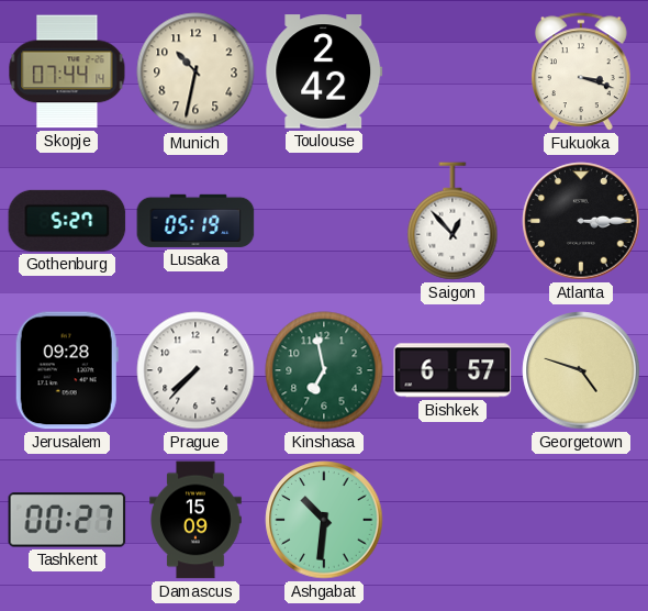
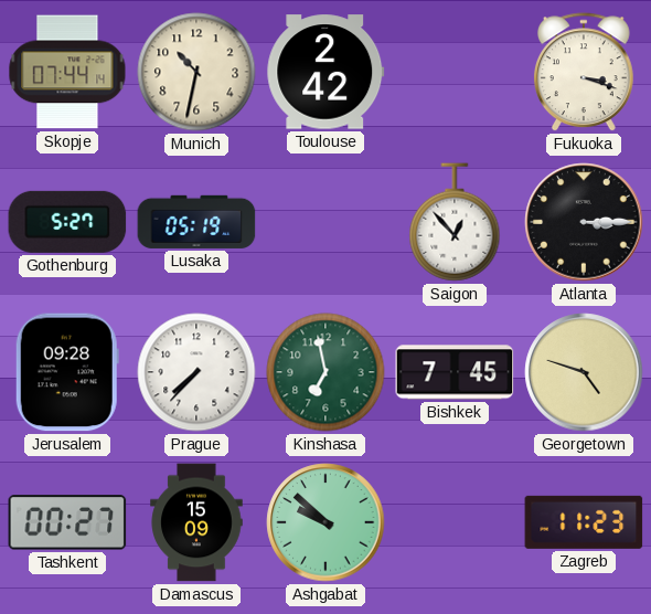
Bishkek: 6:57 -> 7:45 (455, 372)
Ashgabat: 10:31 -> 9:52 (325, 522)
Zagreb: none -> 11:23 (584, 522)
